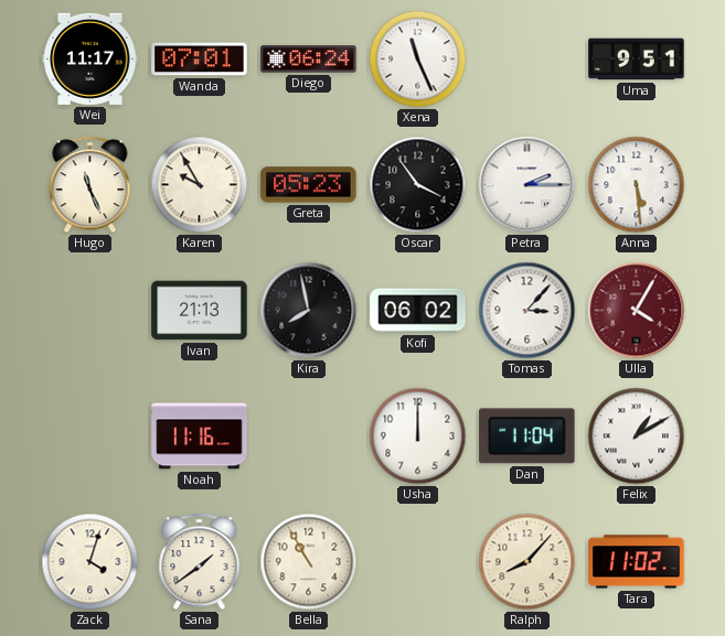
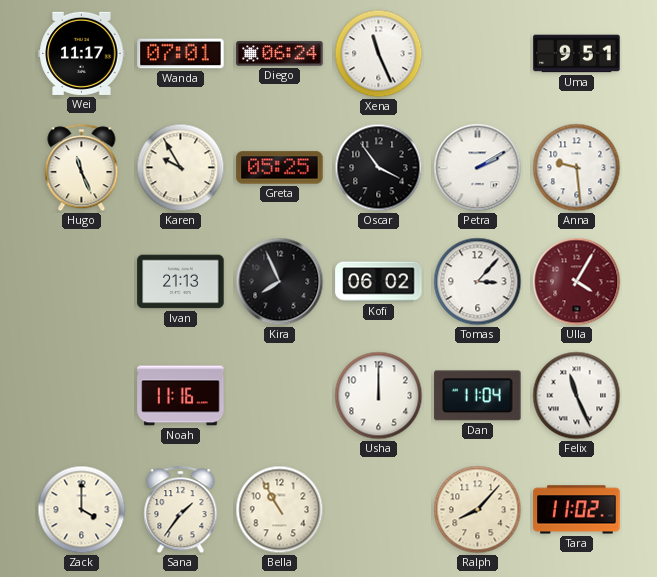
Greta: 05:23 -> 05:25 (280, 168)
Petra: 2:15 -> 2:10 (478, 168)
Anna: 5:29 -> 9:29 (577, 168)
Kira: 7:58 -> 7:56 (280, 282)
Felix: 1:10 -> 11:26 (577, 396)
Zack: 4:03 -> 4:00 (82, 510)
Sana: 1:39 -> 1:36 (181, 510)
